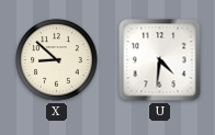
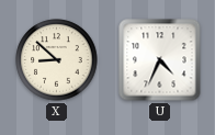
U: 4:31 -> 4:34 (160, 60)
